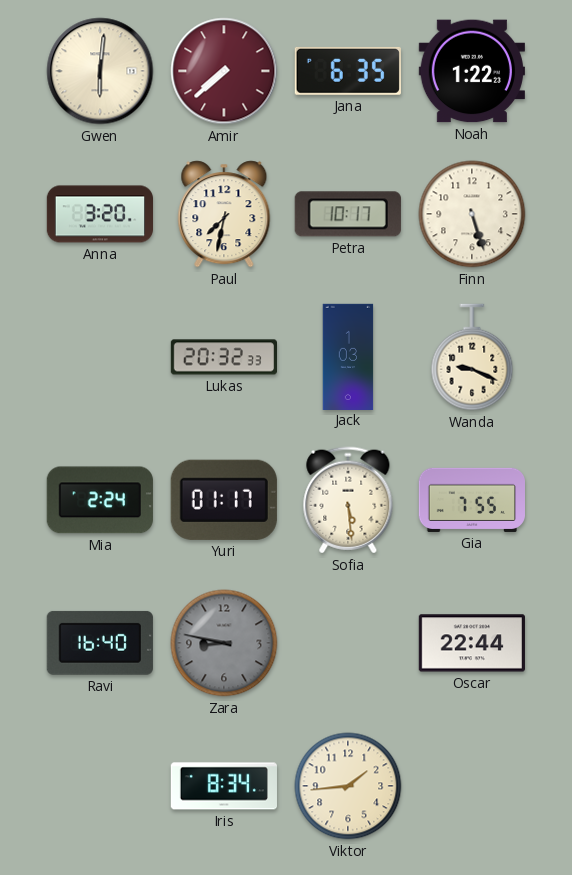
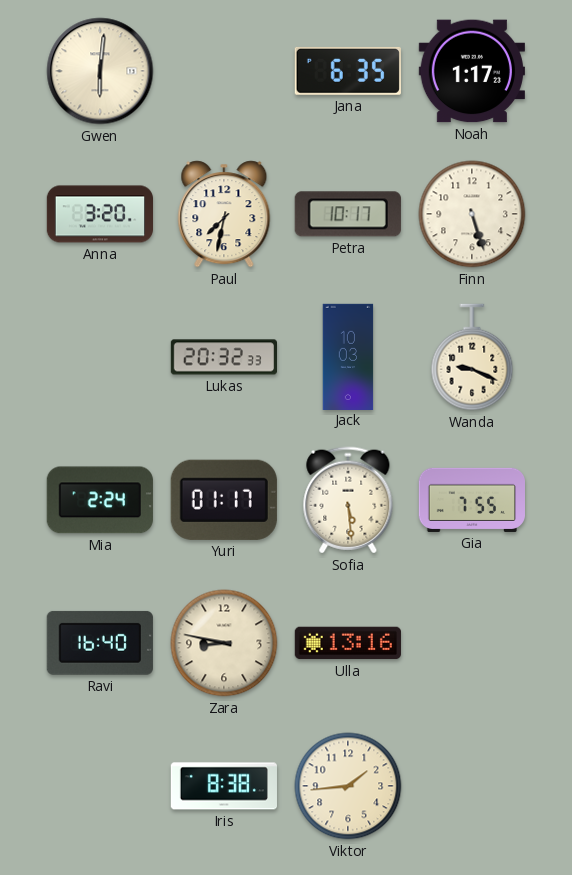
Amir: 7:38 -> none (224, 71)
Noah: 1:22 -> 1:17 (472, 71)
Jack: 1:03 -> 10:03 (348, 356)
Zara dial: grey -> cream (224, 643)
Ulla: none -> 13:16 (348, 643)
Oscar: 22:44 -> none (472, 643)
Iris: 8:34 -> 8:38 (224, 786)
